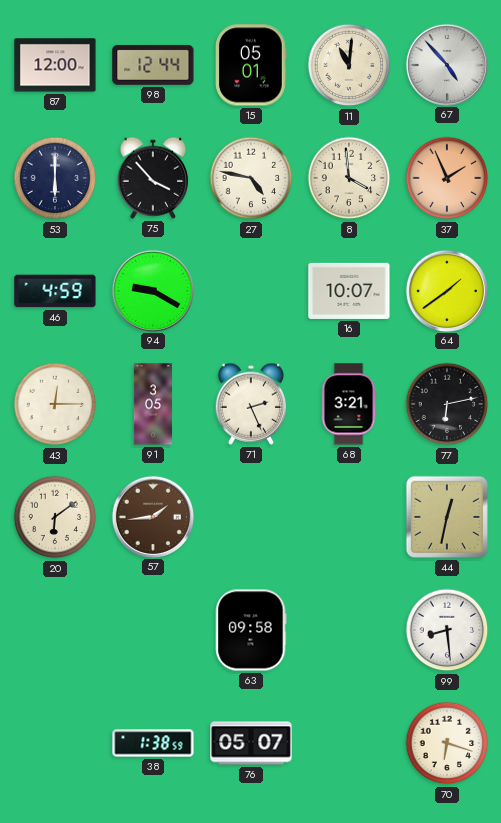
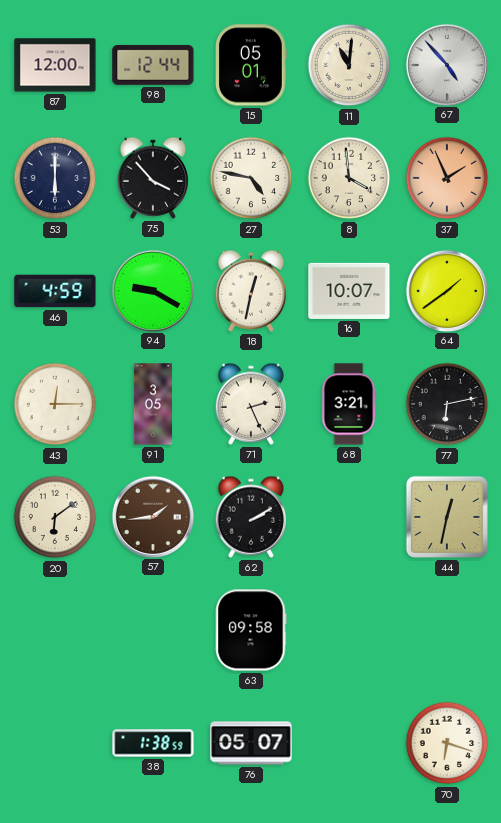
18: none -> 12:32 (251, 291)
62: none -> 2:10 (251, 517)
99: 8:29 -> none (447, 630)
